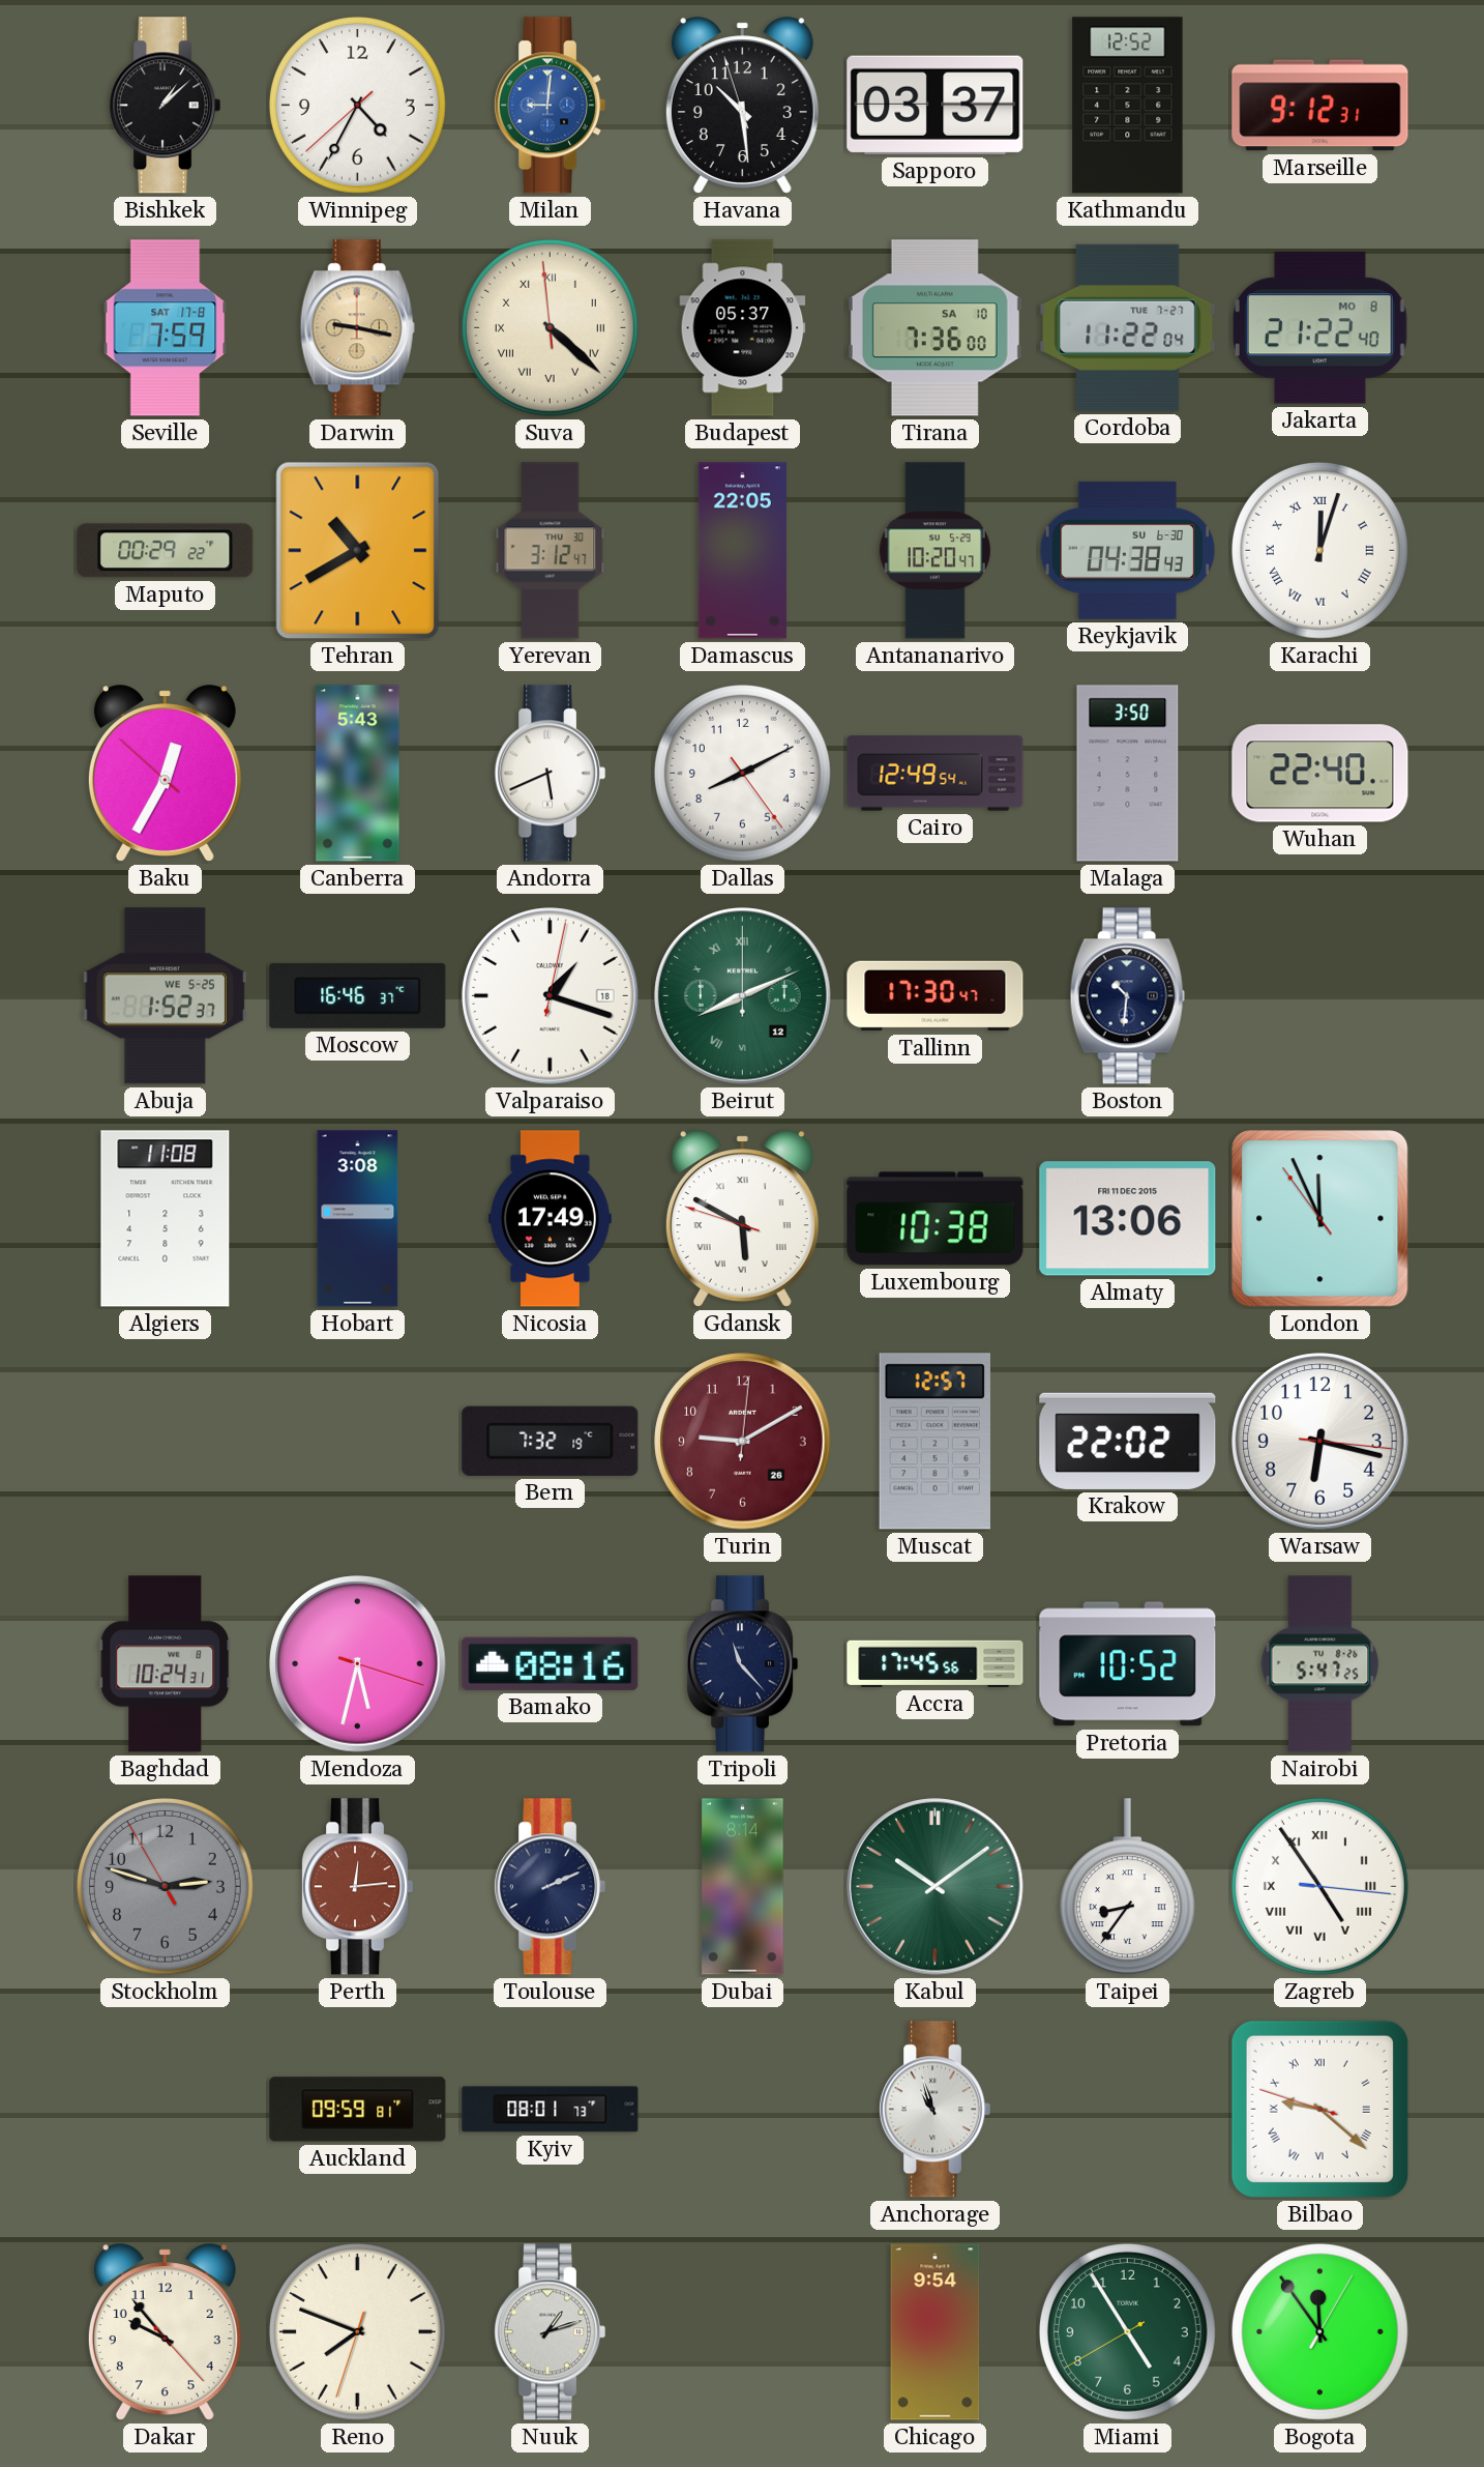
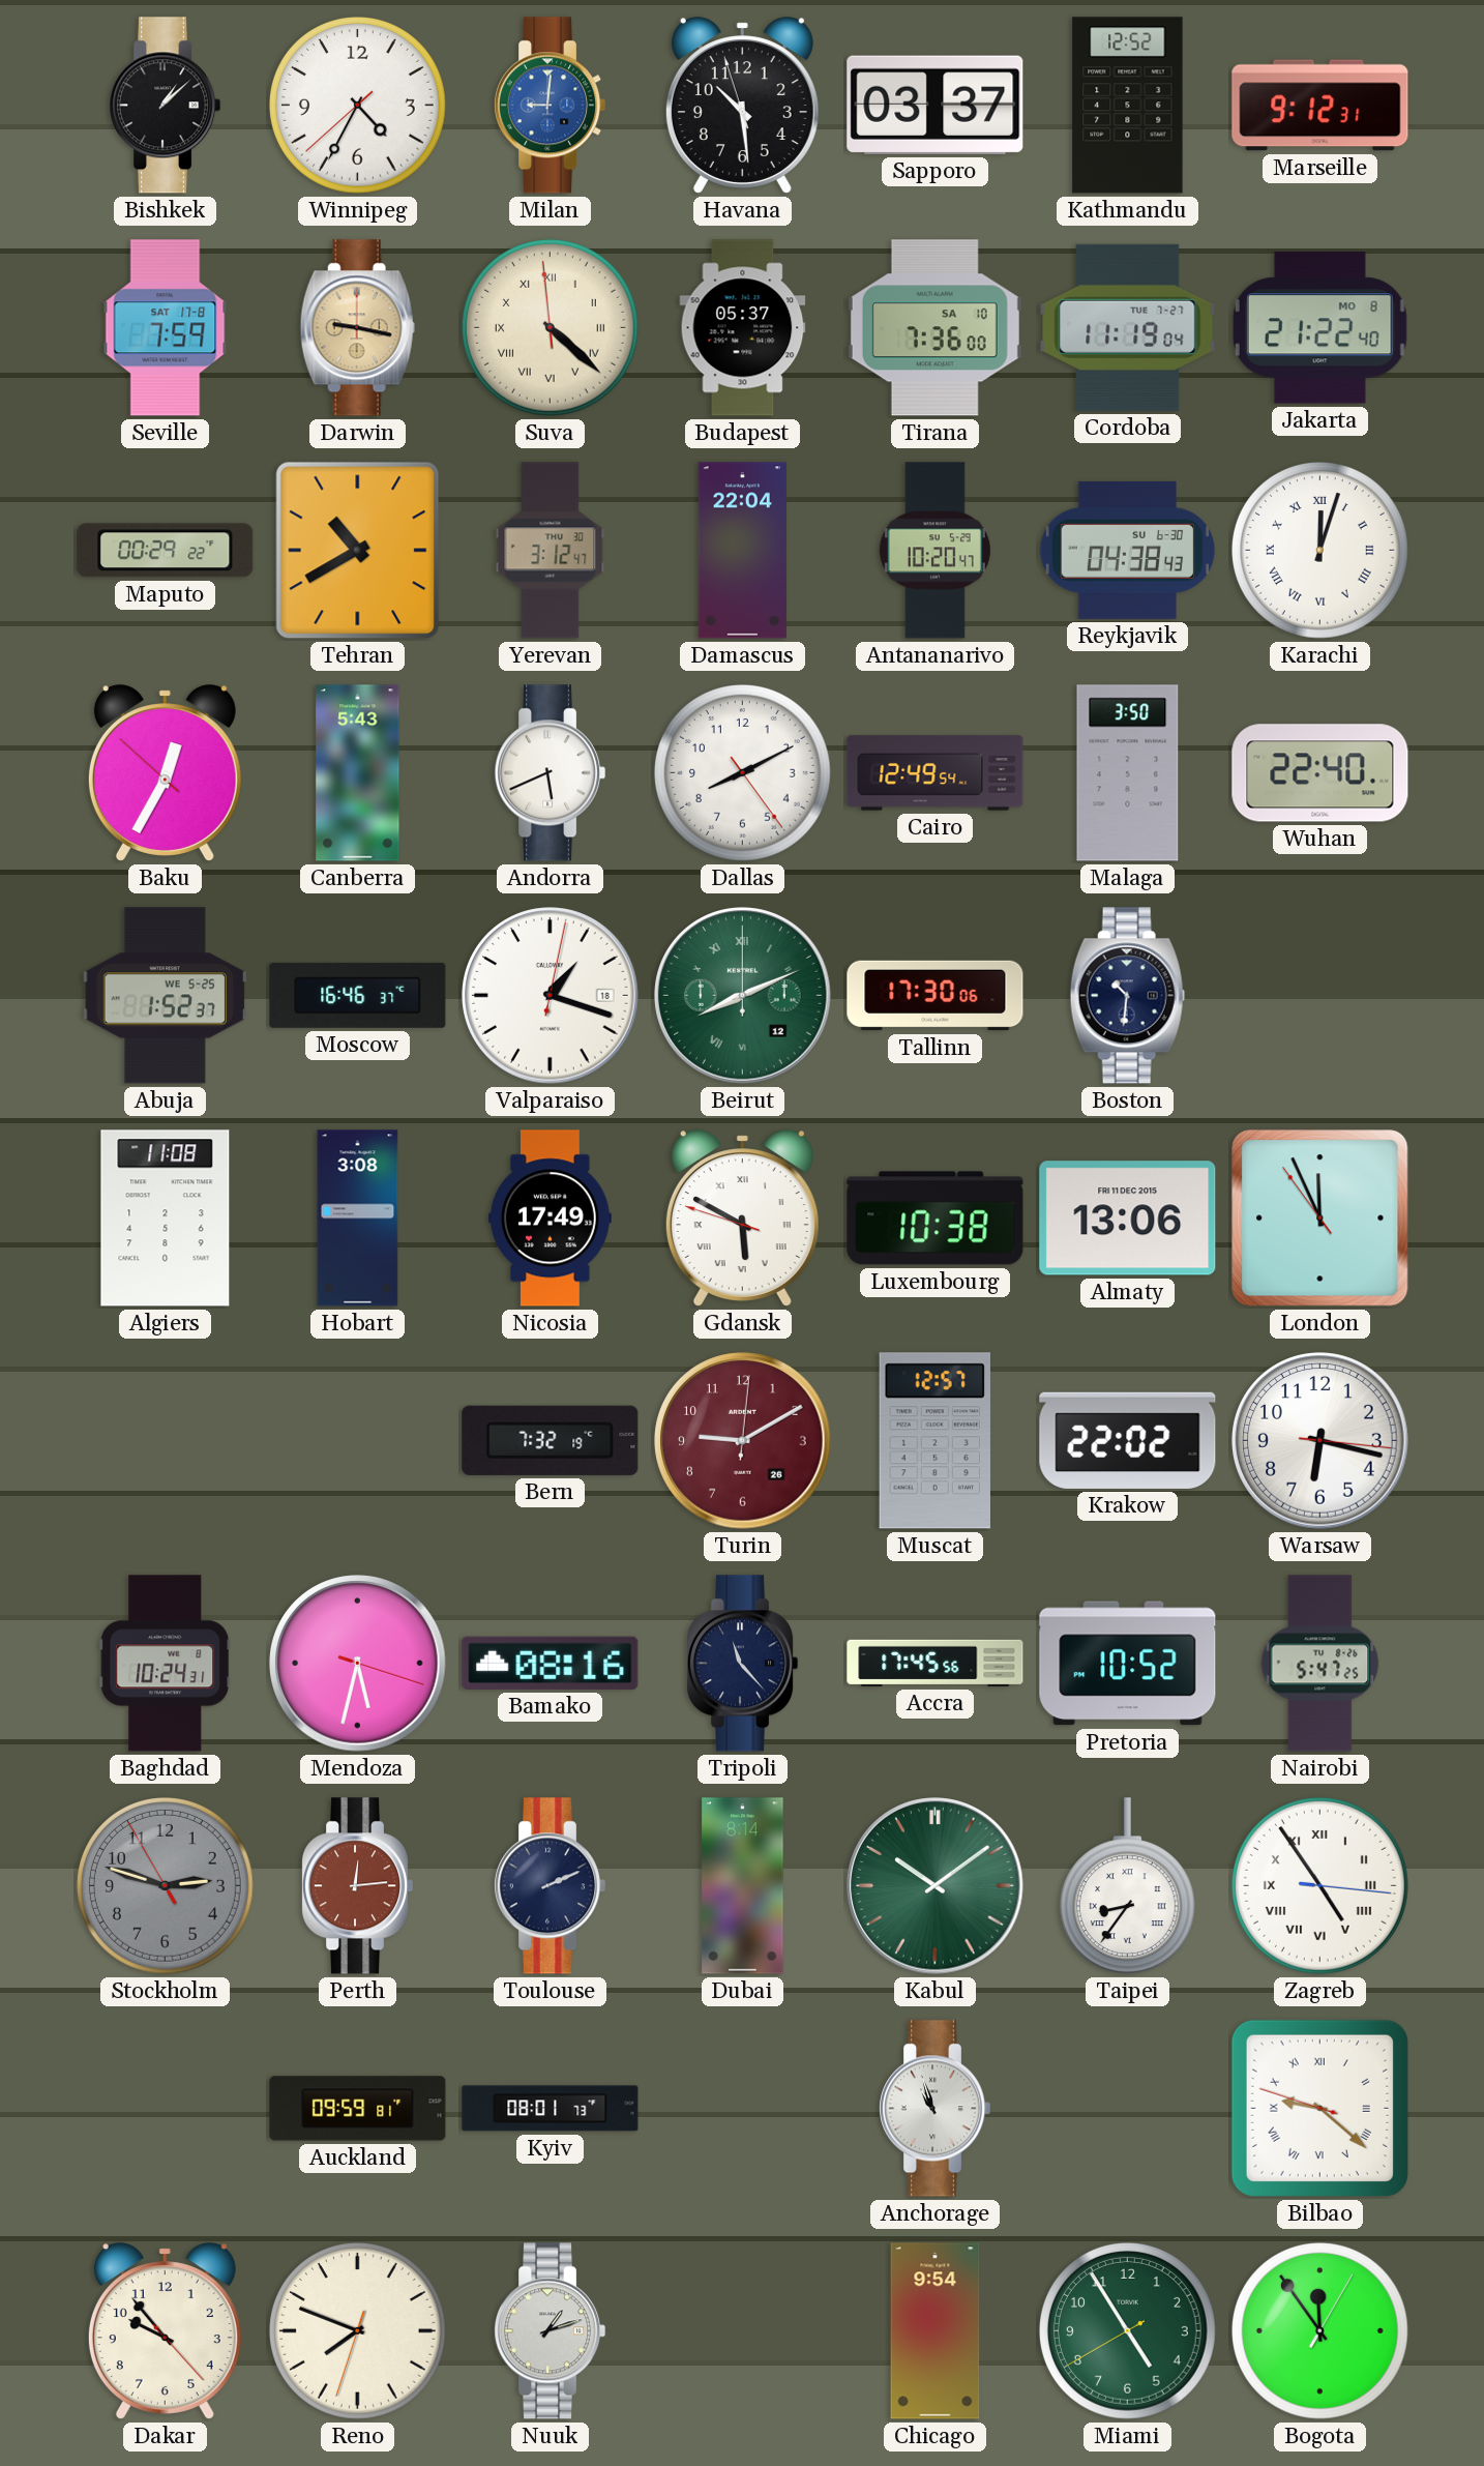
Cordoba: 11:22 -> 11:19 (1128, 327)
Damascus: 22:05 -> 22:04 (742, 551)
Tallinn: 17:30:47 -> 17:30:06 (936, 996)
